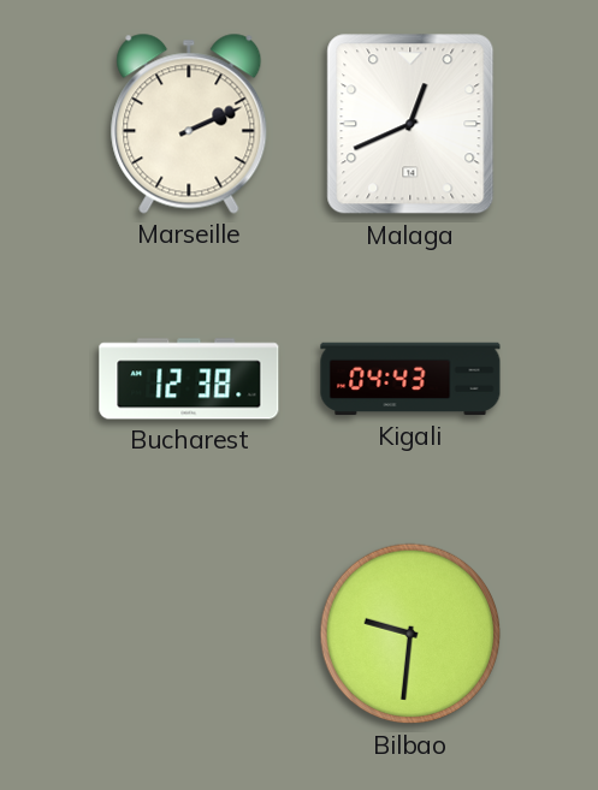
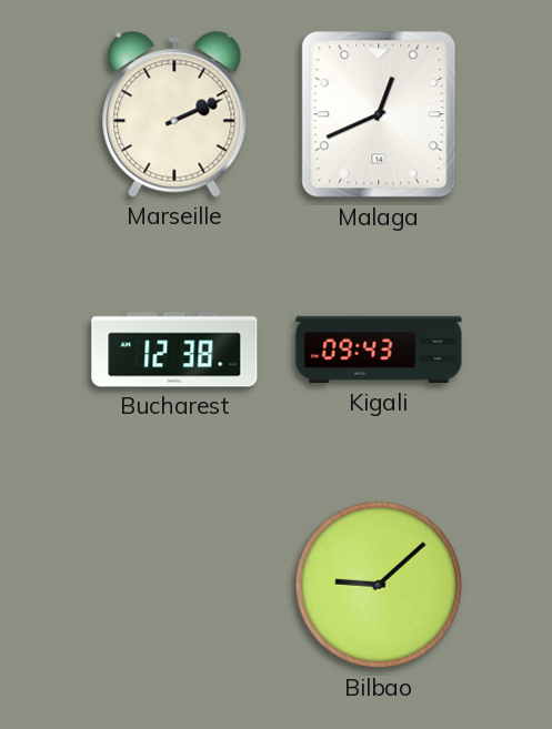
Kigali: 04:43 -> 09:43 (379, 350)
Bilbao: 9:31 -> 9:08 (379, 585)
